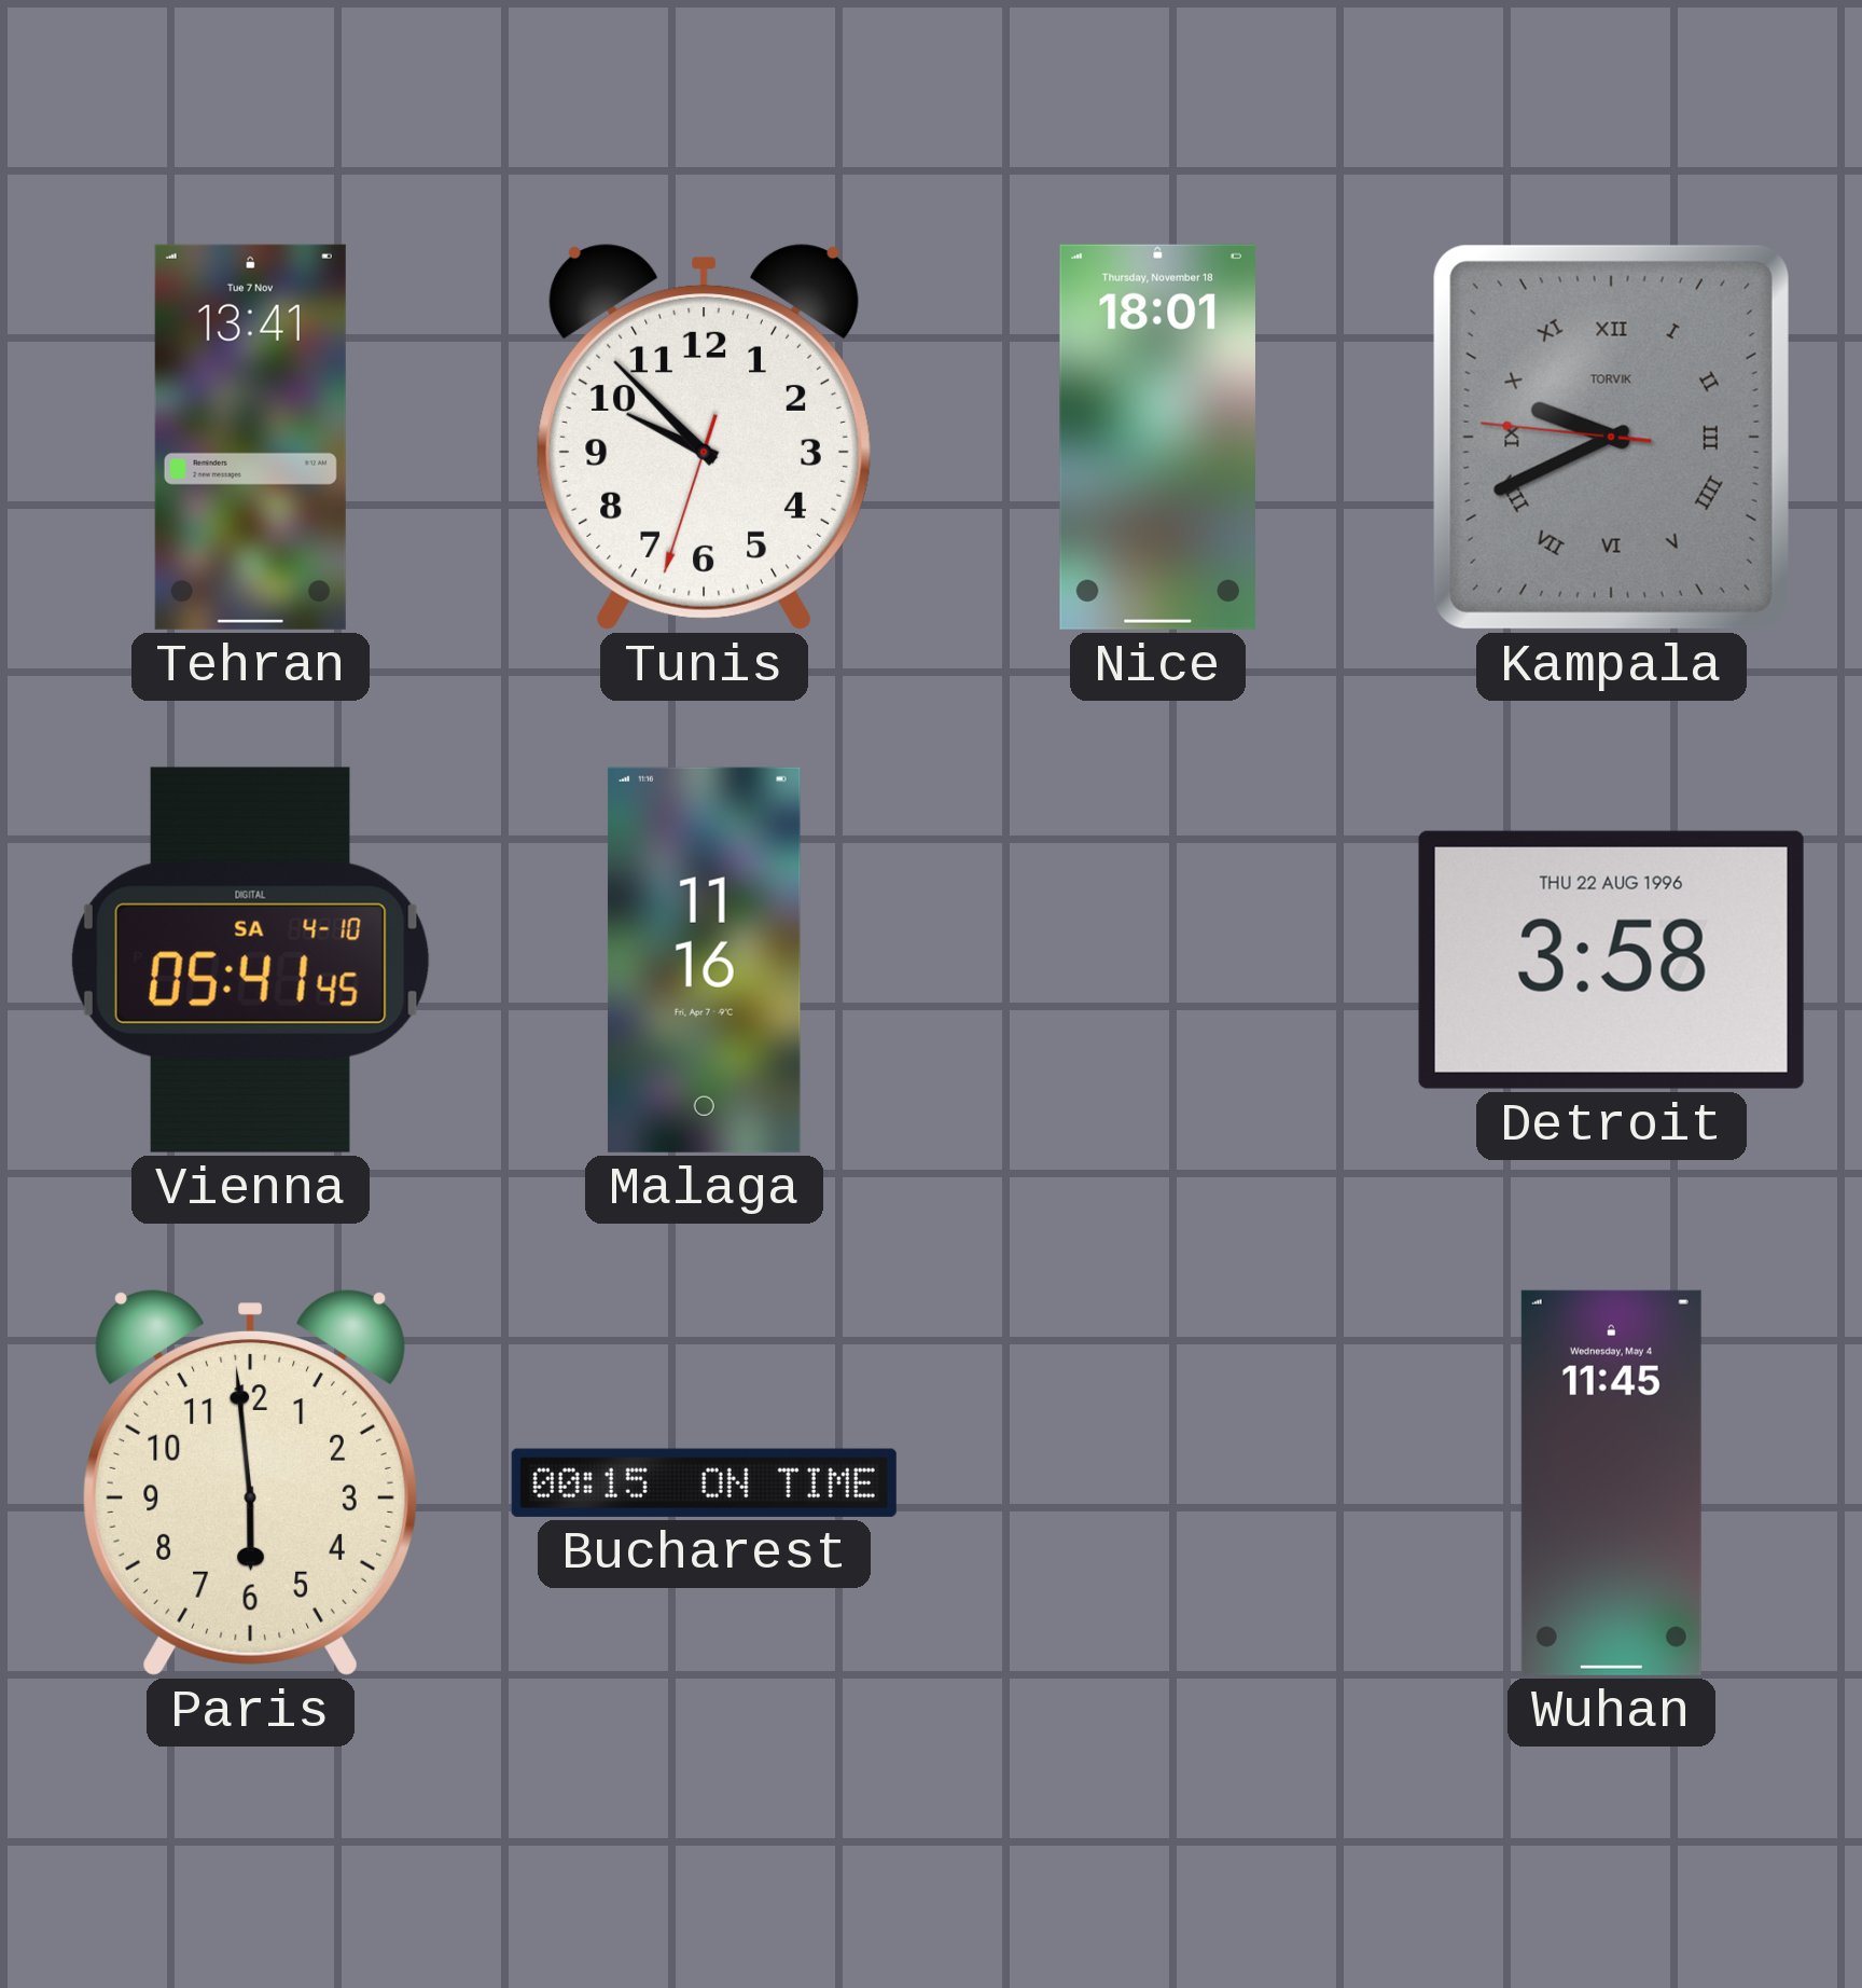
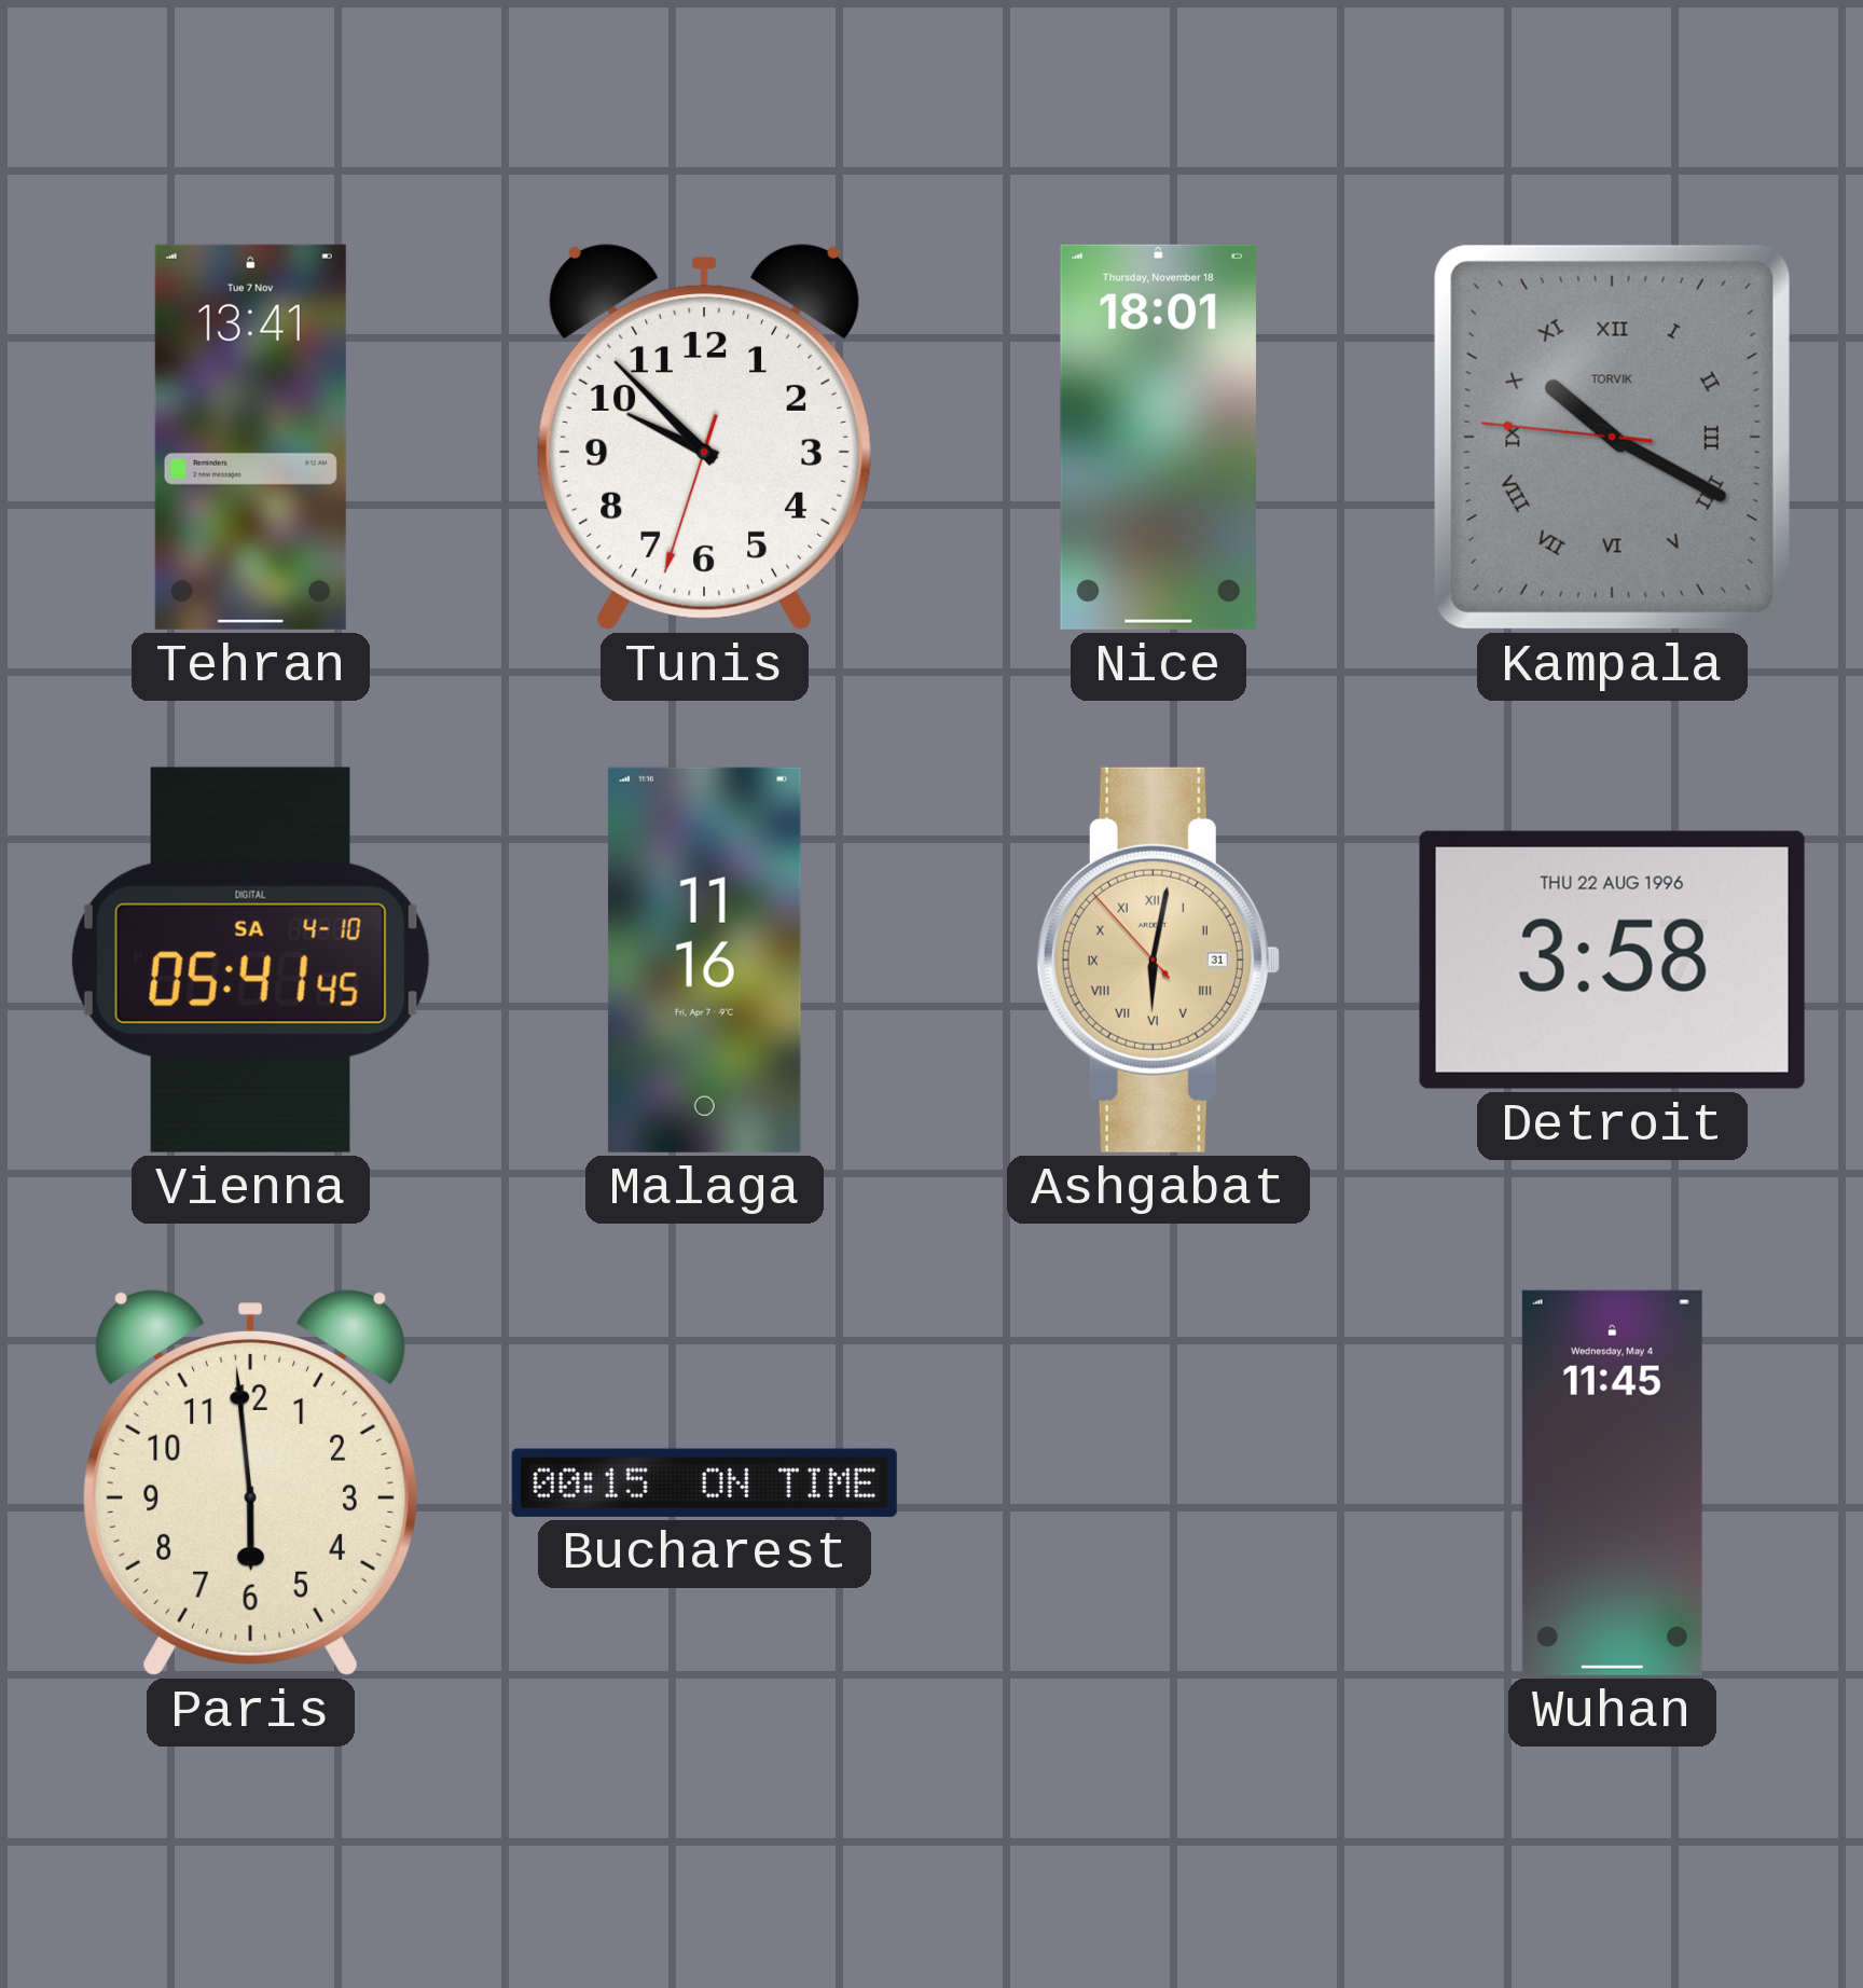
Kampala: 9:40 -> 10:19 (1612, 437)
Ashgabat: none -> 6:01 (1158, 960)
